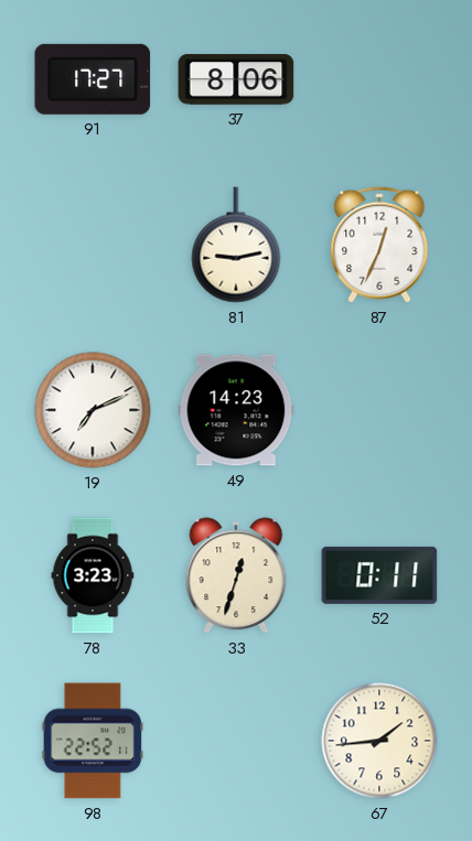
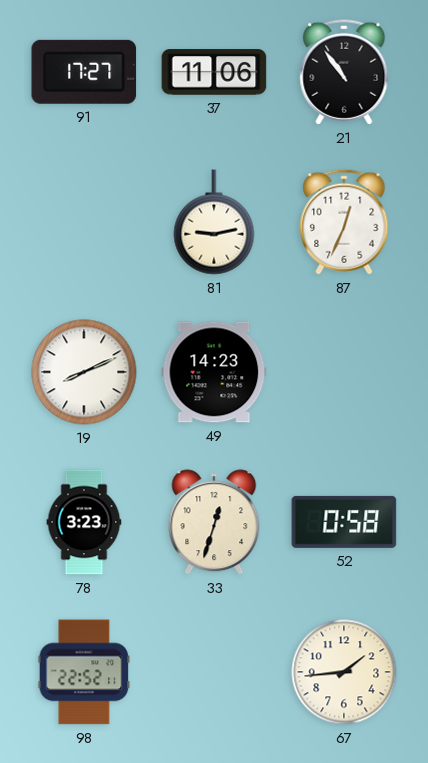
37: 8:06 -> 11:06 (214, 72)
21: none -> 10:54 (344, 72)
19: 7:11 -> 8:11 (84, 372)
52: 0:11 -> 0:58 (344, 522)
